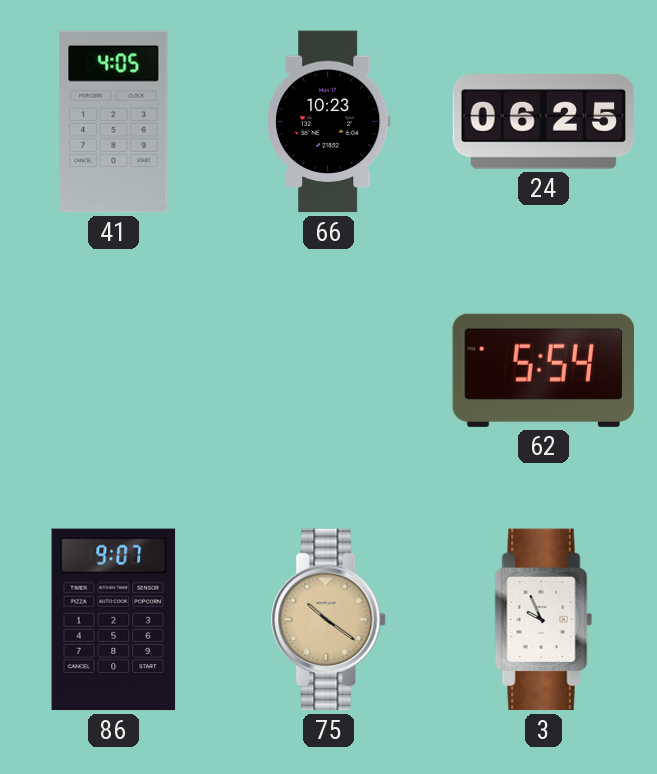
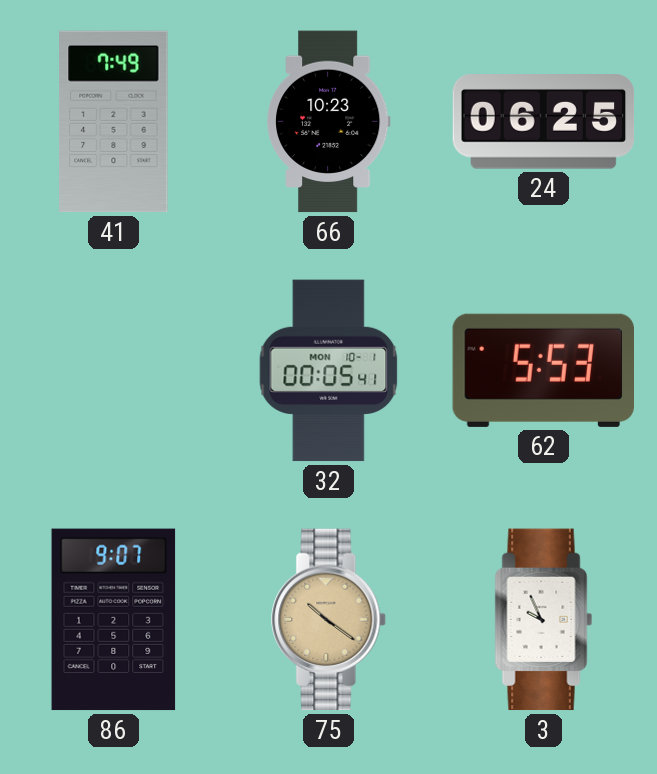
41: 4:05 -> 7:49 (114, 122)
32: none -> 00:05 (329, 371)
62: 5:54 -> 5:53 (544, 370)
